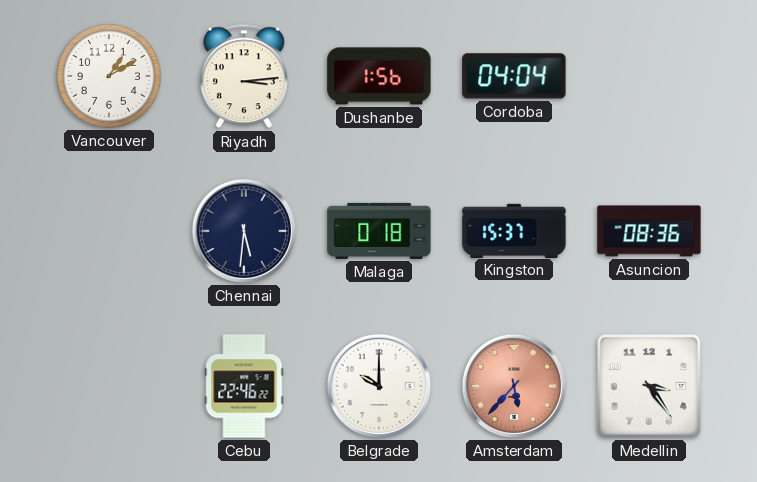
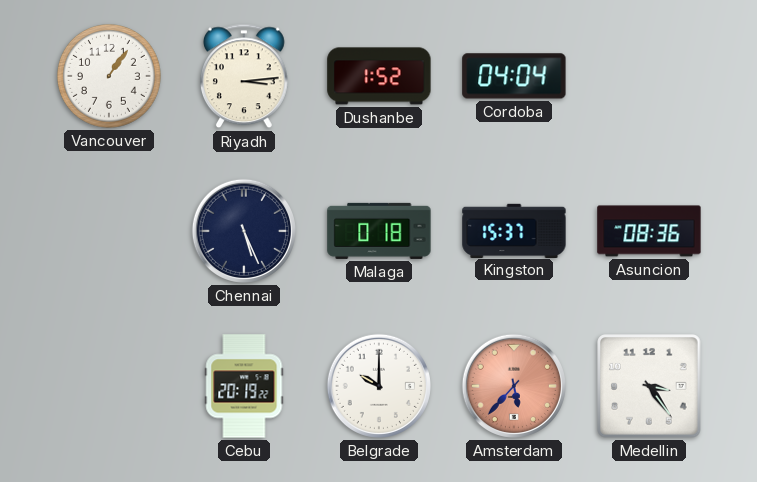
Vancouver: 1:10 -> 1:06 (109, 76)
Dushanbe: 1:56 -> 1:52 (379, 76)
Chennai: 5:31 -> 5:26 (244, 231)
Cebu: 22:46 -> 20:19 (244, 386)
